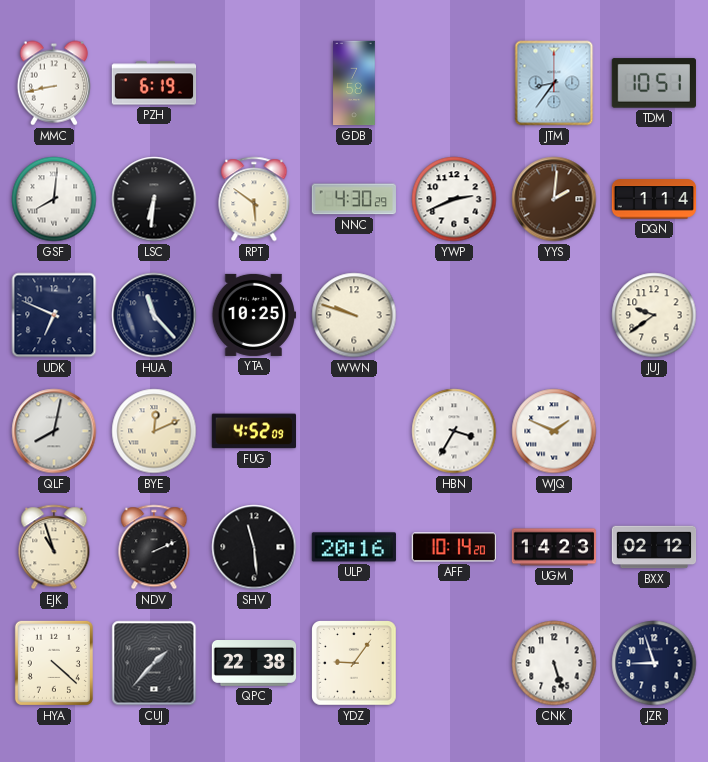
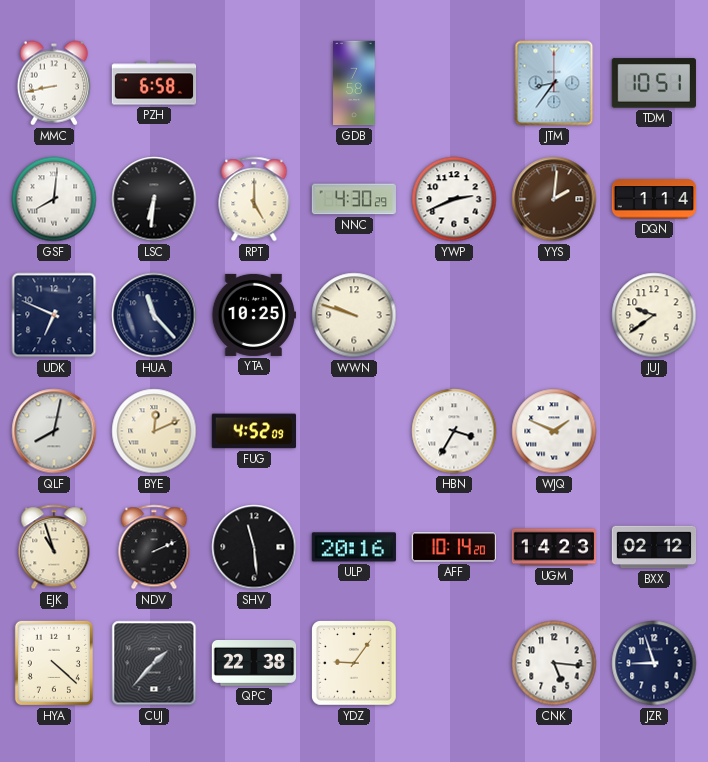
PZH: 6:19 -> 6:58 (154, 83)
RPT: 5:51 -> 5:00 (254, 199)
CNK: 5:27 -> 5:16 (554, 663)
